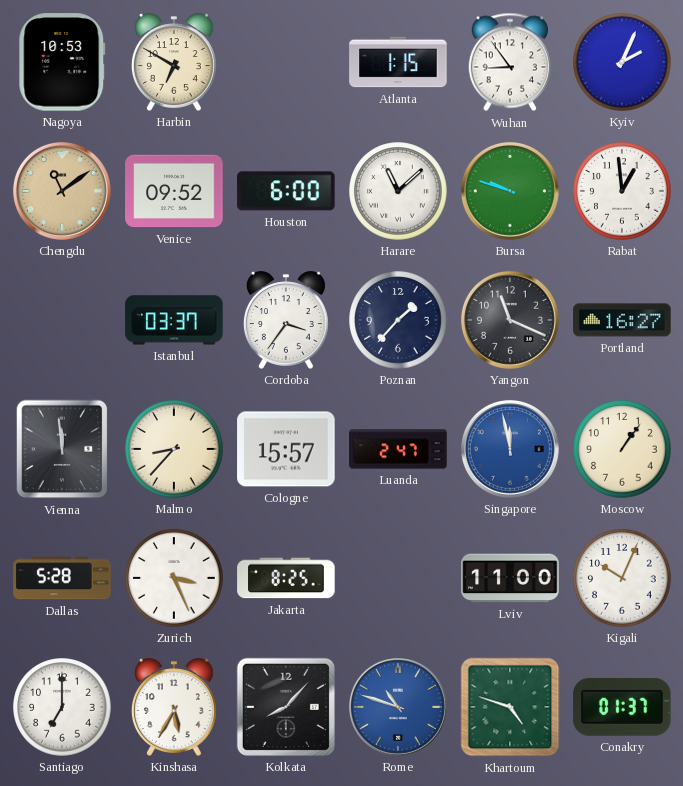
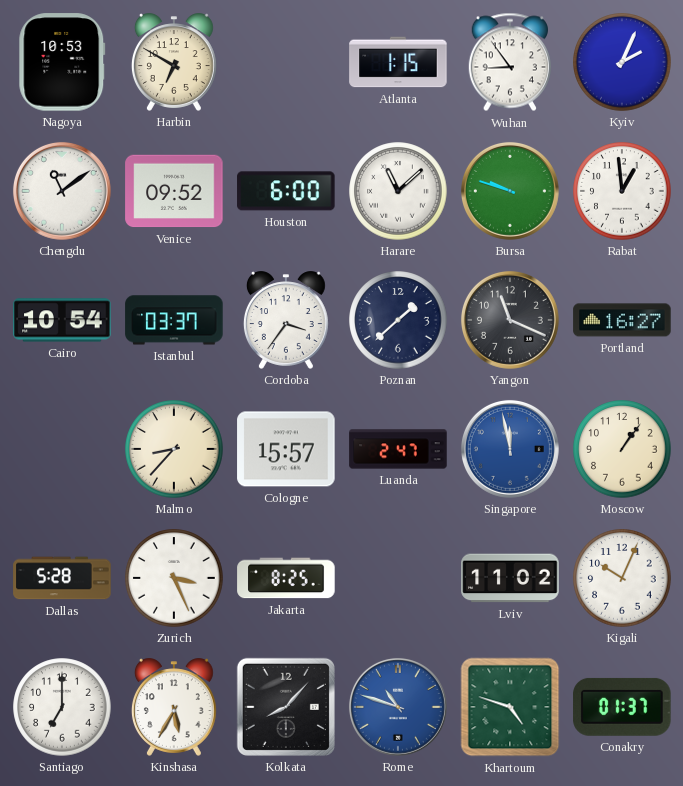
Chengdu dial: champagne -> white (62, 191)
Cairo: none -> 10:54 (62, 320)
Poznan: 1:37 -> 1:38 (398, 320)
Vienna: 11:59 -> none (62, 449)
Lviv: 11:00 -> 11:02 (510, 578)
